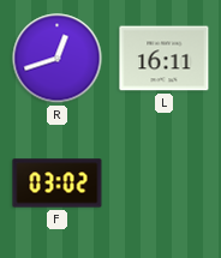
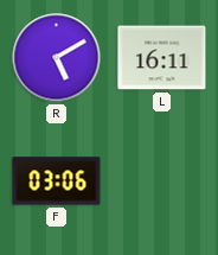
R: 12:42 -> 5:10 (57, 58)
F: 03:02 -> 03:06 (57, 181)
